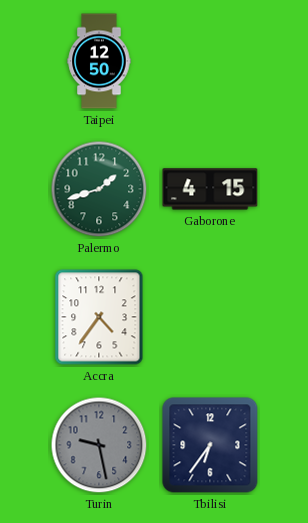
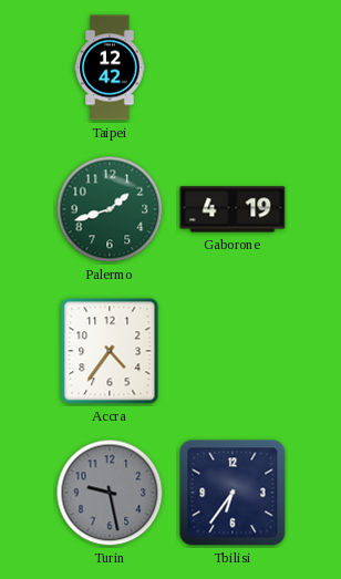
Taipei: 12:50 -> 12:42 (110, 68)
Gaborone: 4:15 -> 4:19 (232, 209)
